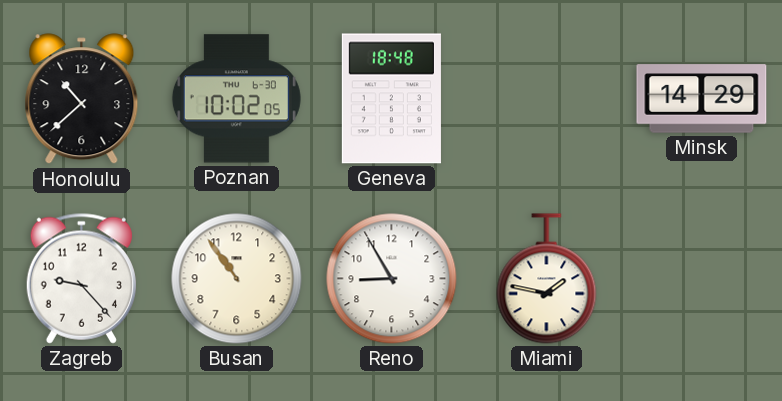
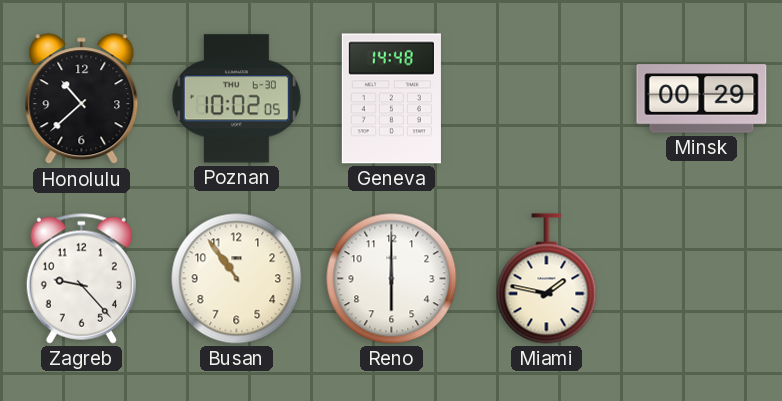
Geneva: 18:48 -> 14:48 (391, 99)
Minsk: 14:29 -> 00:29 (702, 99)
Reno: 8:55 -> 6:00 (392, 279)
